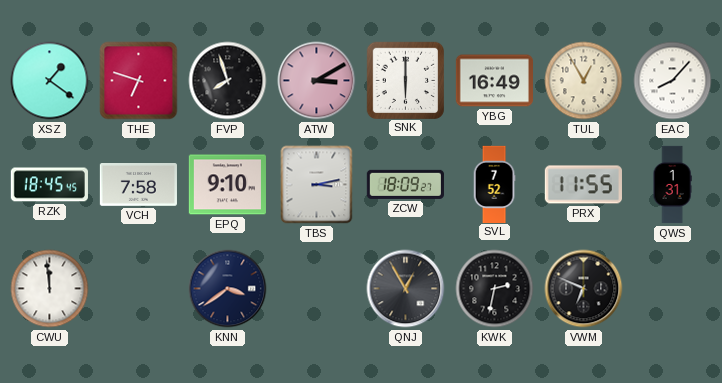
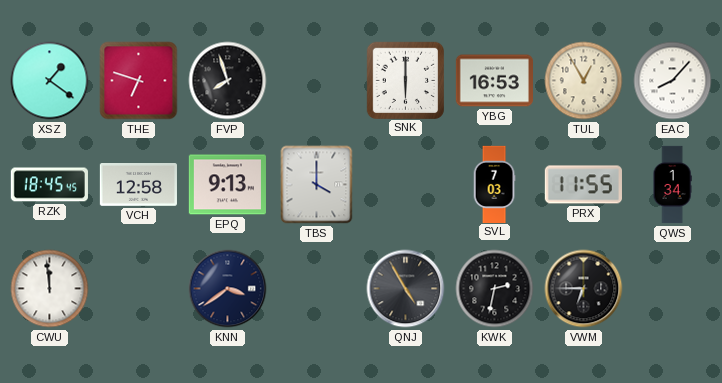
ATW: 3:10 -> none (317, 81)
YBG: 16:49 -> 16:53 (494, 81)
VCH: 7:58 -> 12:58 (138, 185)
EPQ: 9:10 -> 9:13 (227, 185)
TBS: 3:13 -> 4:00 (317, 185)
ZCW: 18:09 -> none (405, 184)
SVL: 7:52 -> 7:03 (494, 184)
QWS: 1:31 -> 1:34 (672, 185)
QNJ: 12:55 -> 4:55 (406, 289)
VWM: 6:49 -> 6:45 (584, 289)
